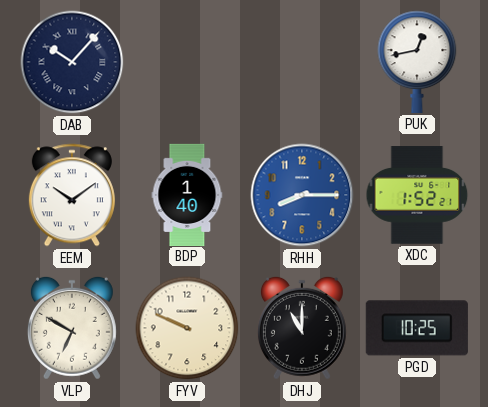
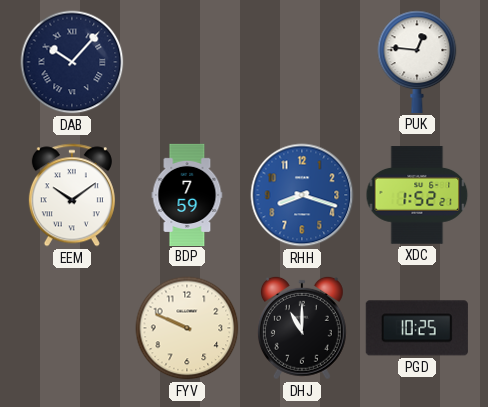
PUK: 12:43 -> 12:46 (417, 62)
BDP: 1:40 -> 7:59 (187, 194)
RHH: 8:15 -> 8:18 (302, 195)
VLP: 6:50 -> none (72, 328)
